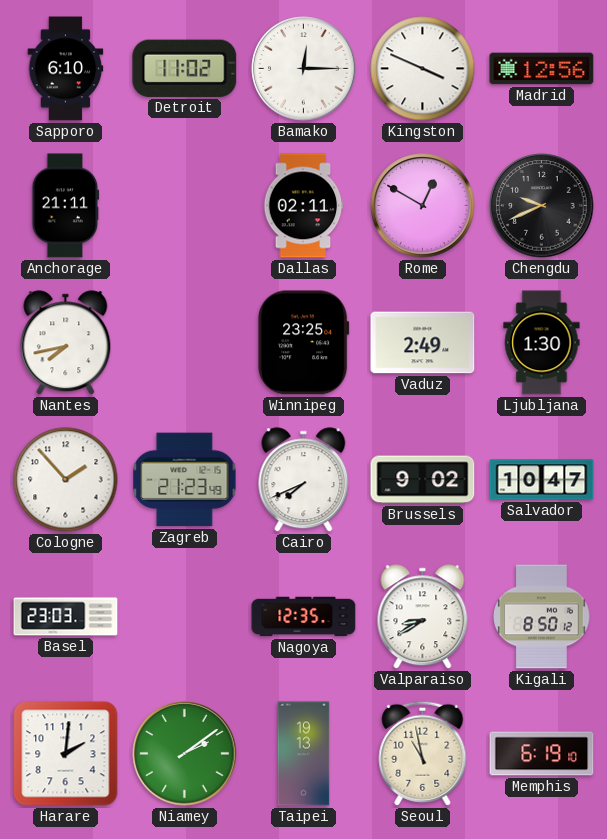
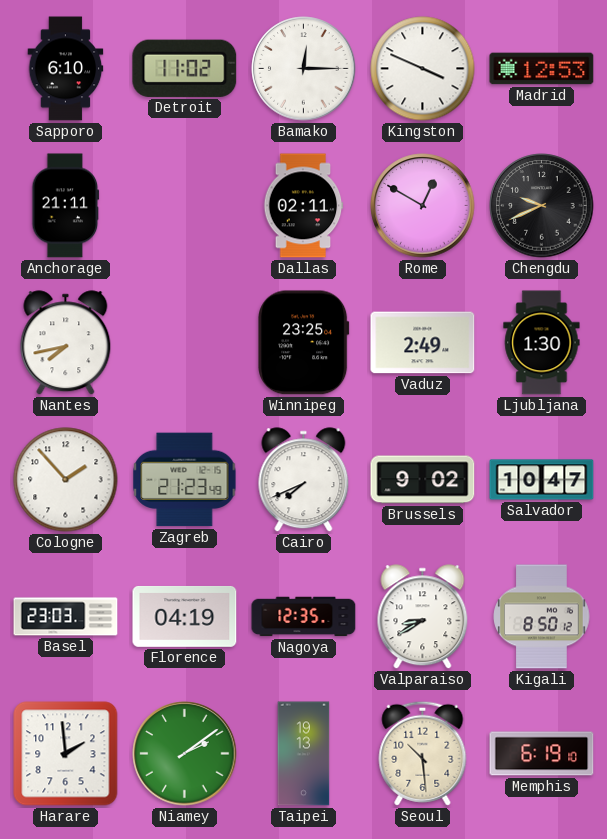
Madrid: 12:56 -> 12:53 (542, 69)
Florence: none -> 04:19 (185, 616)
Harare: 2:01 -> 1:59 (66, 754)
Seoul: 10:58 -> 10:29 (423, 753)
